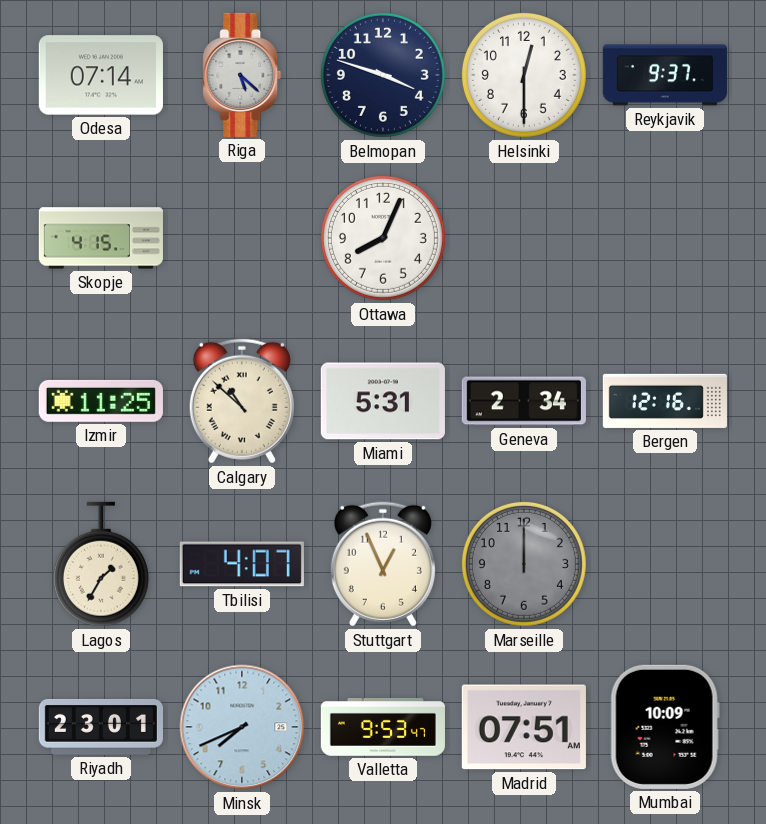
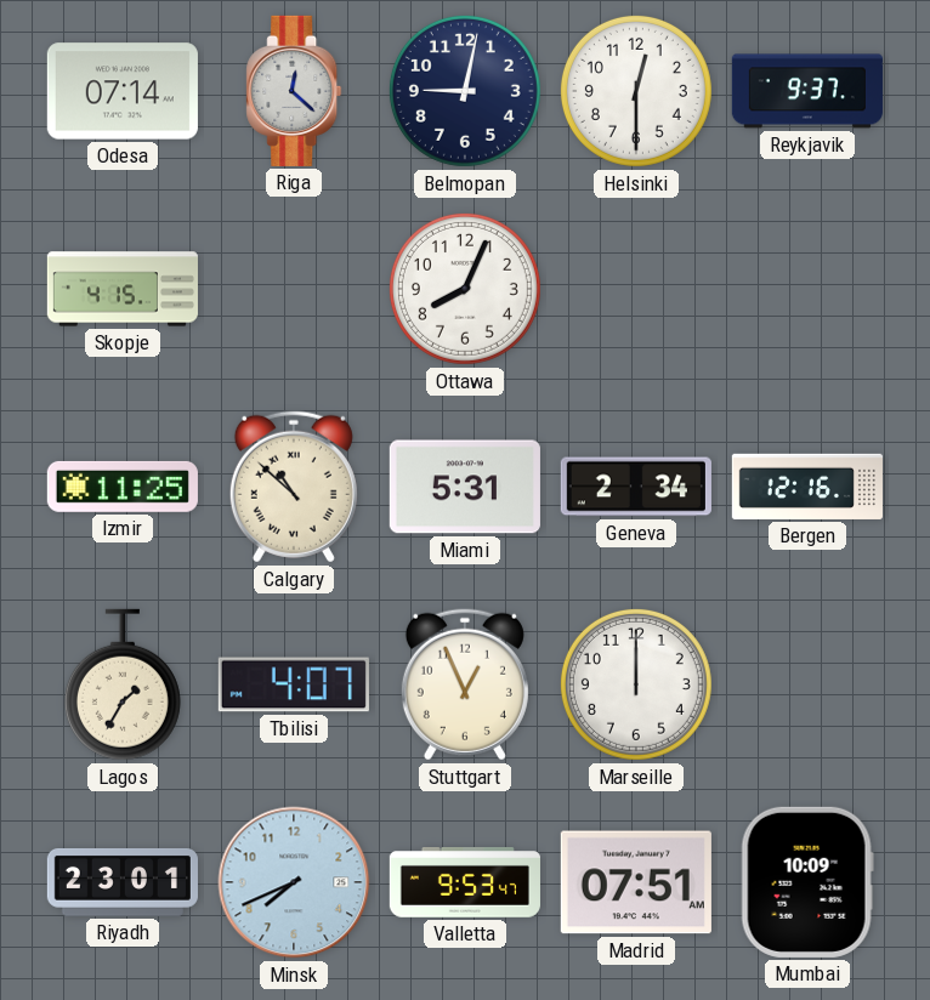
Riga: 5:22 -> 12:22 (294, 91)
Belmopan: 3:48 -> 9:02 (465, 91)
Marseille dial: grey -> white (636, 684)
